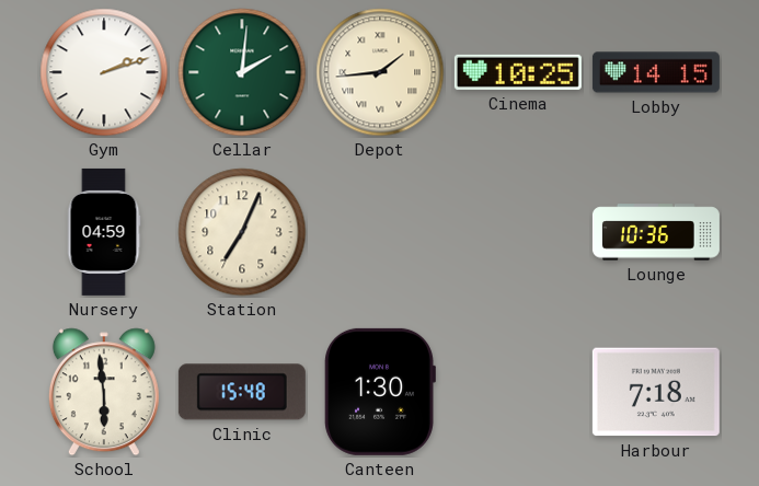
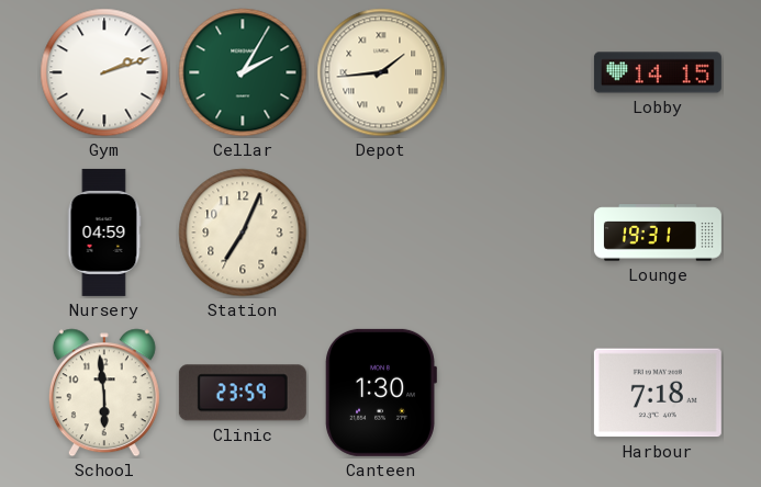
Cellar: 2:01 -> 2:05 (243, 72)
Cinema: 10:25 -> none (518, 72)
Lounge: 10:36 -> 19:31 (658, 233)
Clinic: 15:48 -> 23:59 (243, 393)
